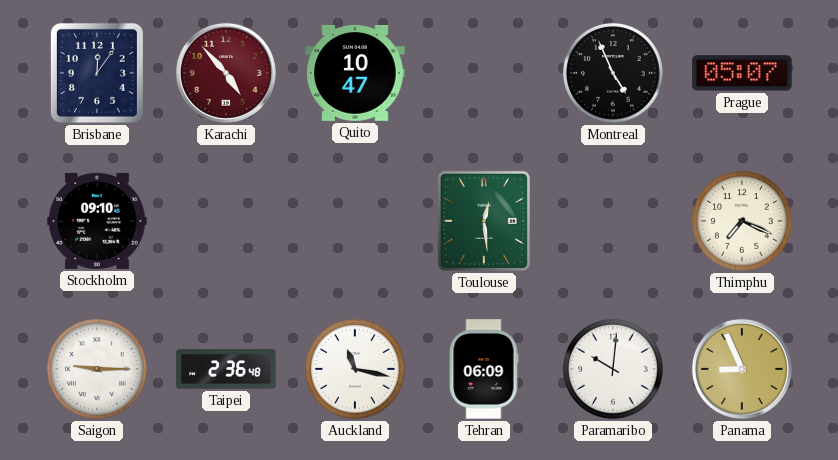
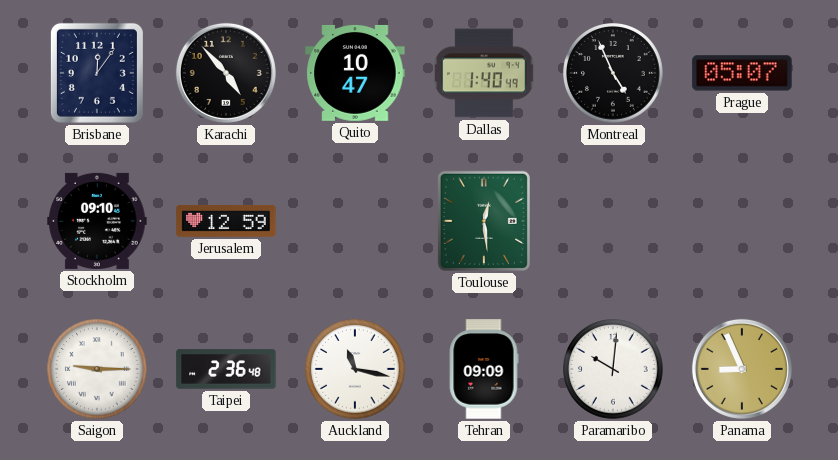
Karachi dial: burgundy -> black (226, 73)
Dallas: none -> 1:40 (484, 73)
Jerusalem: none -> 12:59 (226, 221)
Thimphu: 7:19 -> none (742, 221)
Tehran: 06:09 -> 09:09 (484, 369)
